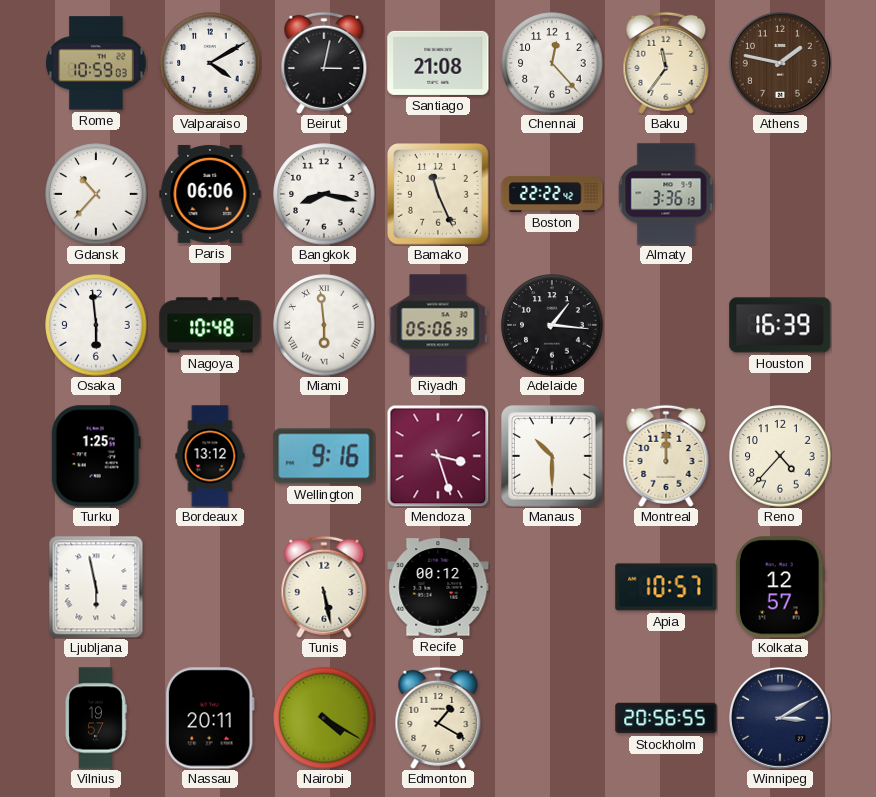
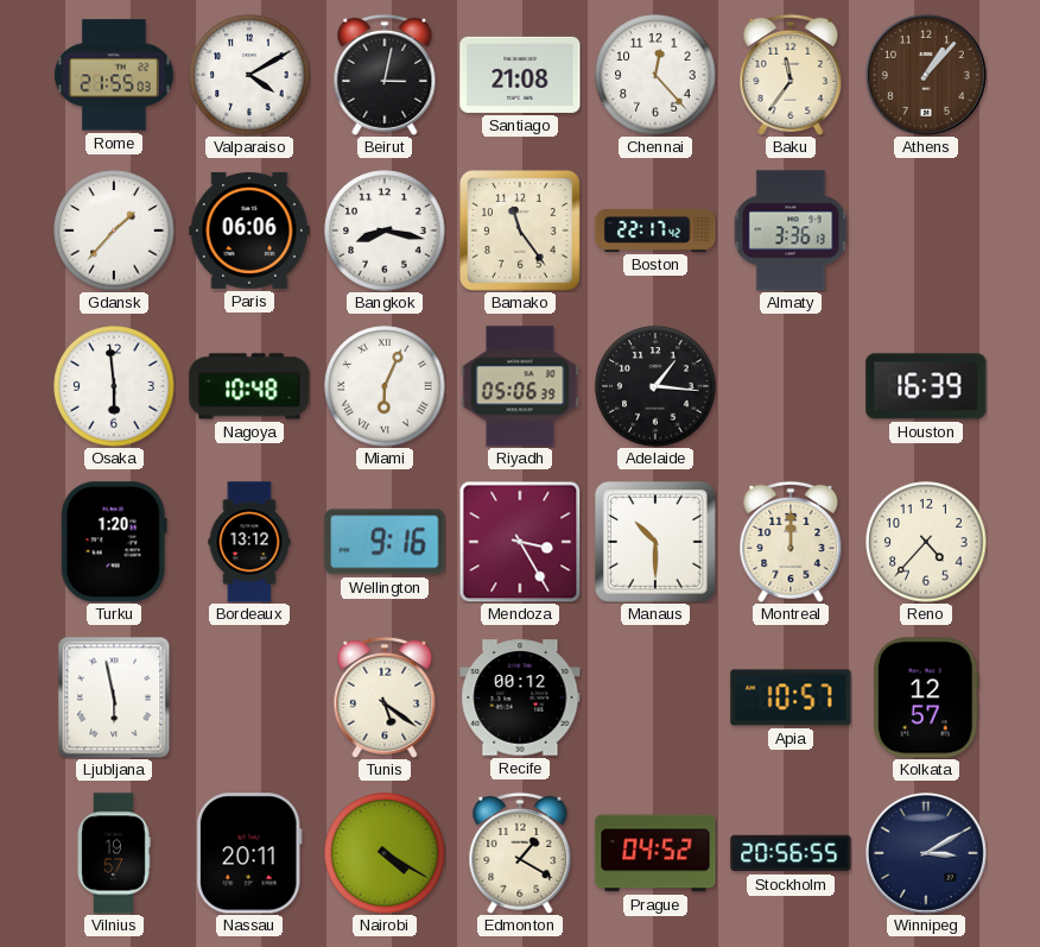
Rome: 10:59 -> 21:55 (114, 75)
Athens: 1:47 -> 1:07 (926, 75)
Gdansk: 10:37 -> 1:37 (114, 231)
Bamako: 11:26 -> 11:24 (521, 232)
Boston: 22:22 -> 22:17 (655, 231)
Miami: 5:59 -> 6:04 (385, 386)
Turku: 1:25 -> 1:20 (114, 542)
Mendoza: 3:27 -> 3:25 (520, 542)
Tunis: 5:28 -> 5:21 (385, 697)
Prague: none -> 04:52 (655, 853)
